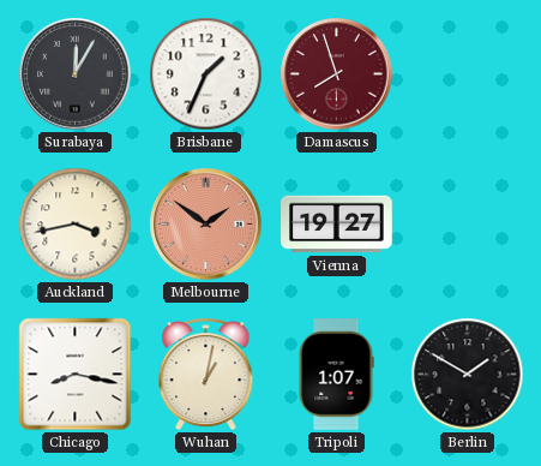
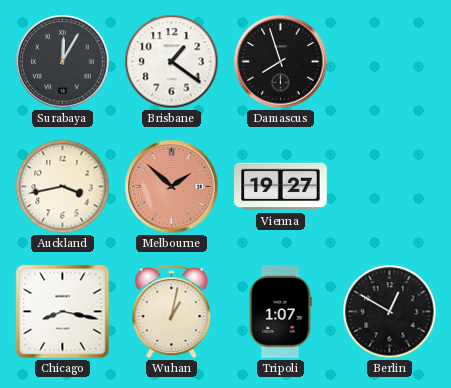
Brisbane: 1:34 -> 1:21 (172, 62)
Damascus dial: burgundy -> black (281, 62)
Melbourne: 1:51 -> 1:52 (172, 187)
Berlin: 1:50 -> 12:50 (390, 312)
